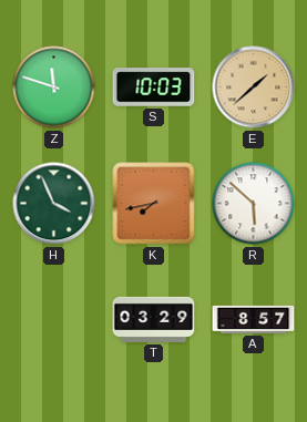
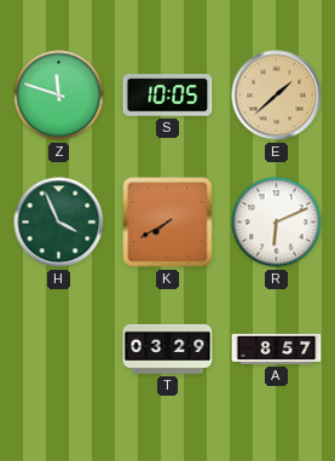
S: 10:03 -> 10:05 (168, 96)
K: 7:43 -> 7:40 (168, 223)
R: 5:52 -> 6:11 (277, 223)
